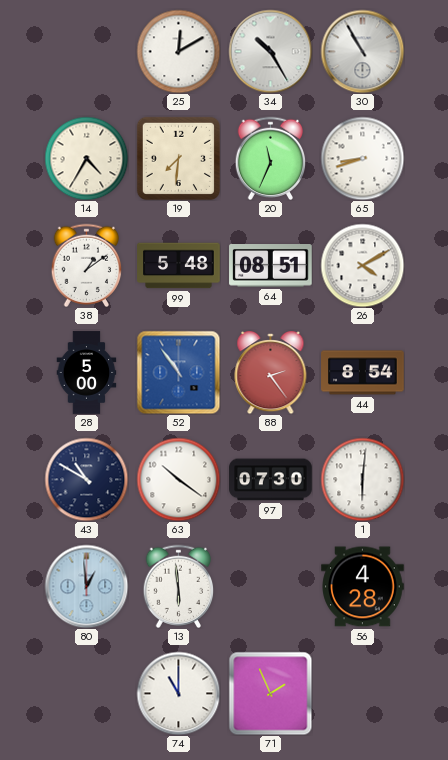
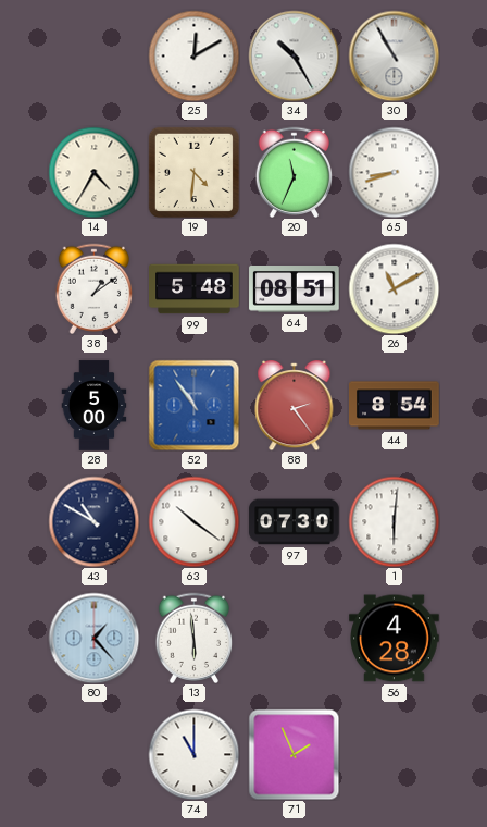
19: 7:31 -> 4:31 (193, 172)
26: 4:10 -> 11:10 (394, 288)
80: 12:59 -> 1:23 (93, 638)
